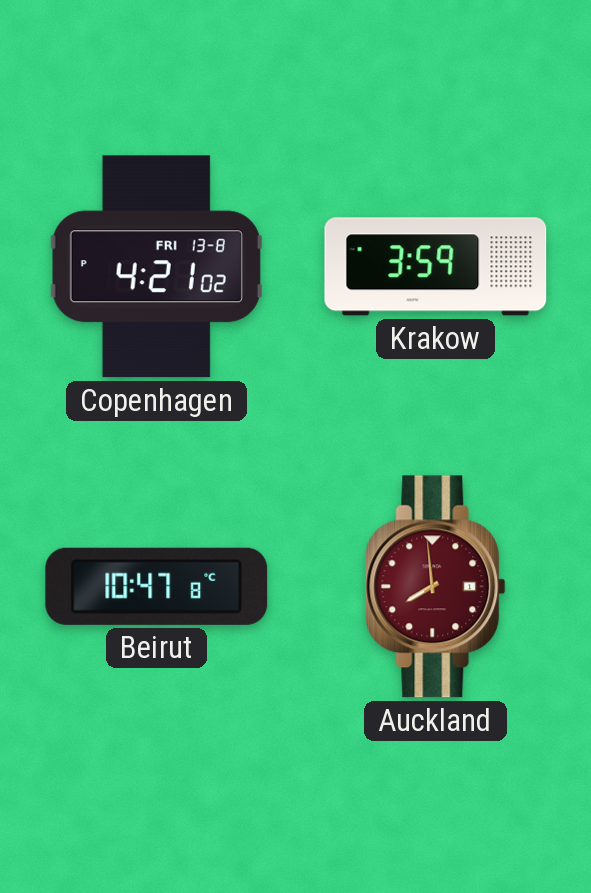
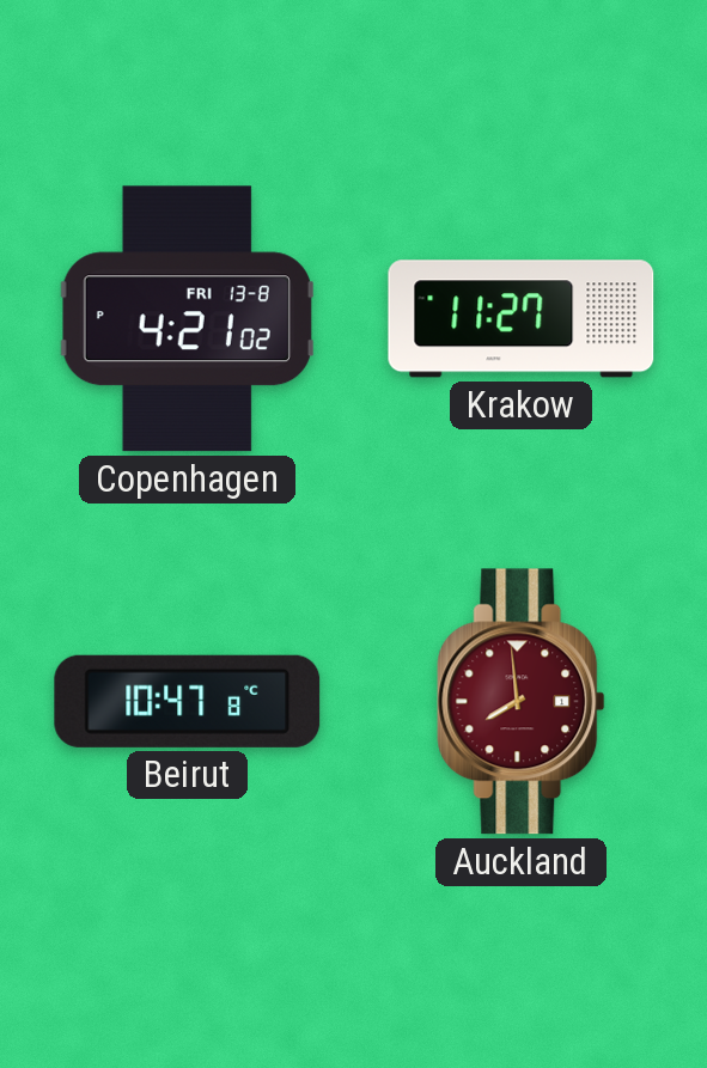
Krakow: 3:59 -> 11:27 (522, 319)
